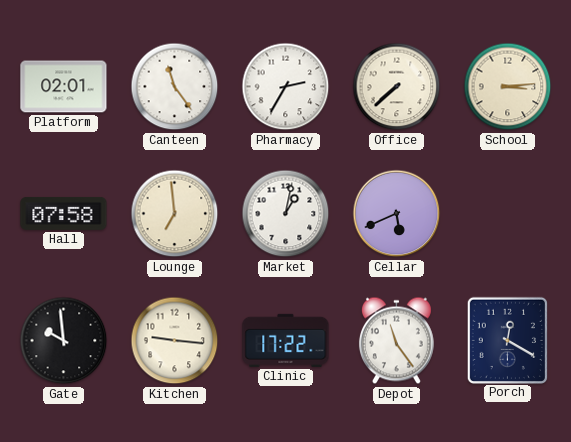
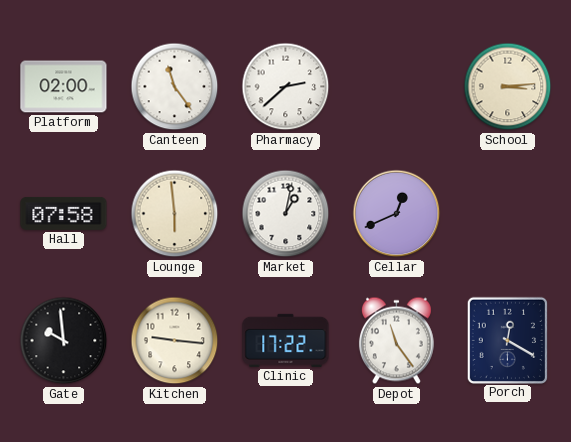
Platform: 02:01 -> 02:00 (64, 87)
Pharmacy: 2:35 -> 2:38 (286, 87)
Office: 7:38 -> none (397, 87)
Lounge: 6:59 -> 5:59 (175, 214)
Cellar: 5:41 -> 12:41 (397, 214)
